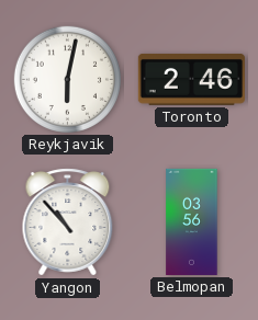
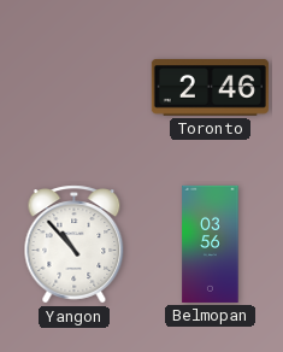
Reykjavik: 6:02 -> none (67, 79)
